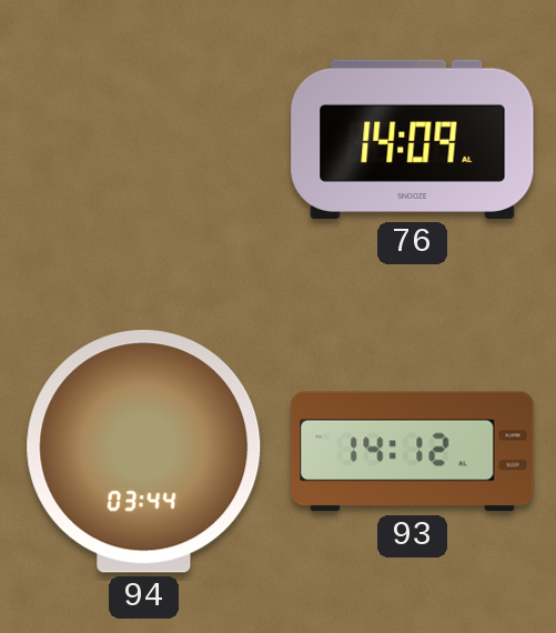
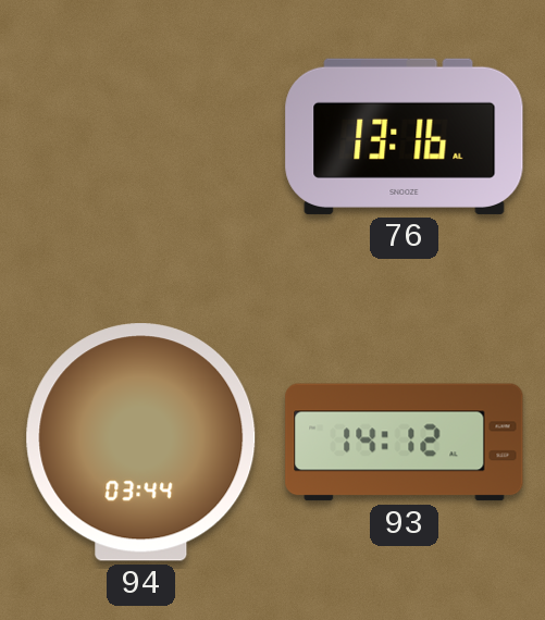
76: 14:09 -> 13:16 (405, 136)
